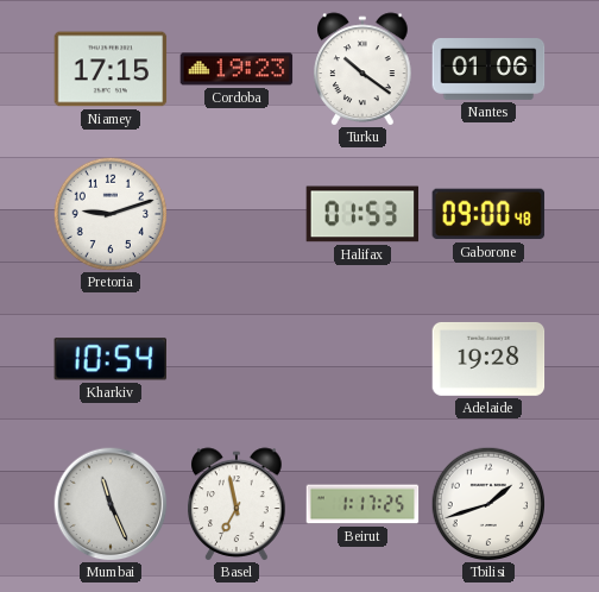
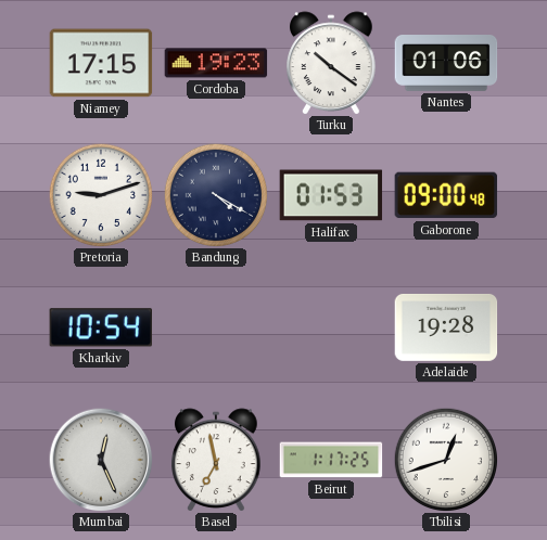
Bandung: none -> 4:20 (215, 194)
Mumbai: 11:26 -> 12:26 (101, 460)
Tbilisi: 1:42 -> 12:42 (445, 459)
